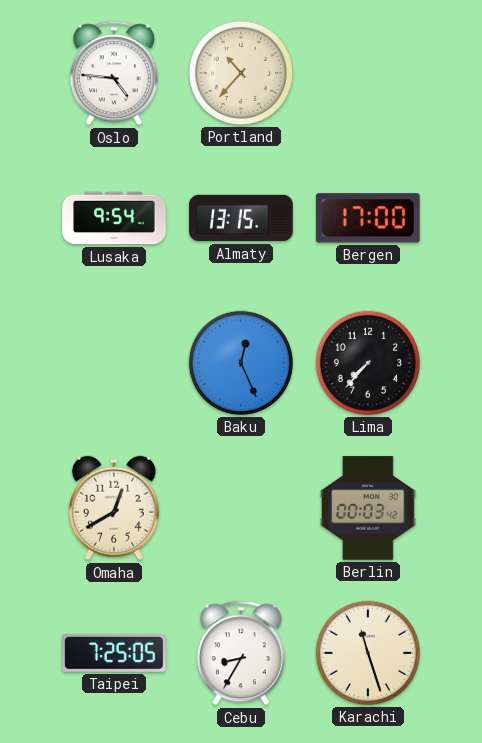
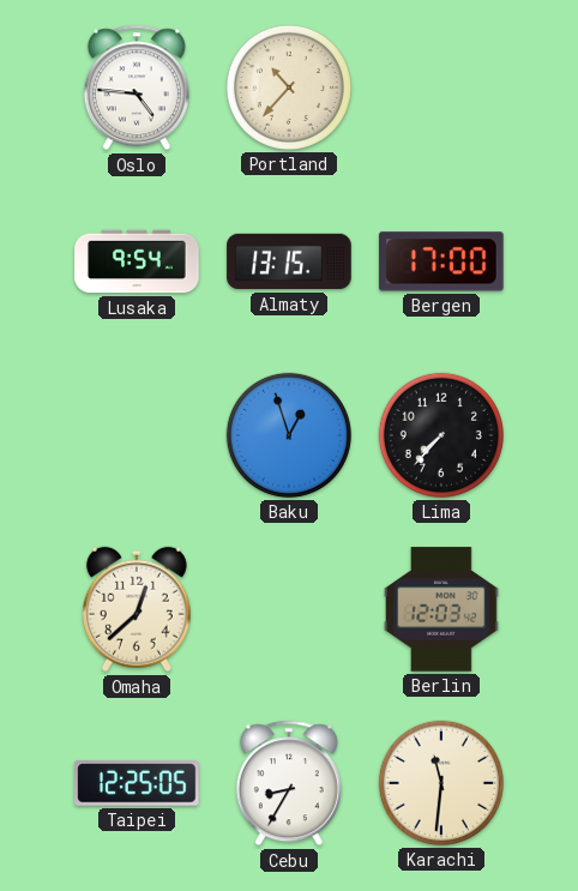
Baku: 12:26 -> 12:57 (289, 435)
Omaha: 12:40 -> 12:38 (137, 609)
Berlin: 00:03 -> 12:03 (442, 609)
Taipei: 7:25 -> 12:25 (137, 783)
Karachi: 11:27 -> 11:31 (441, 783)
